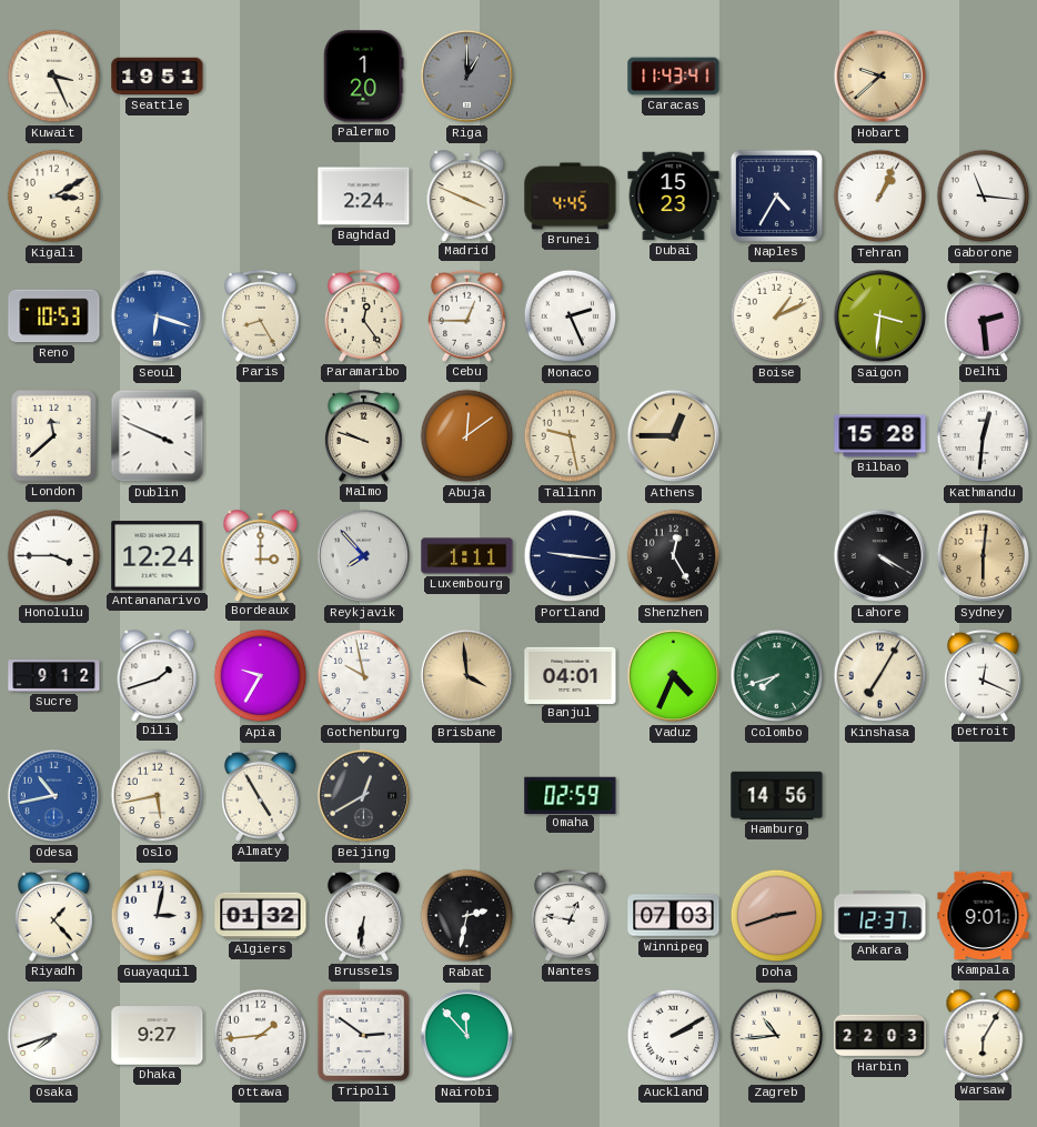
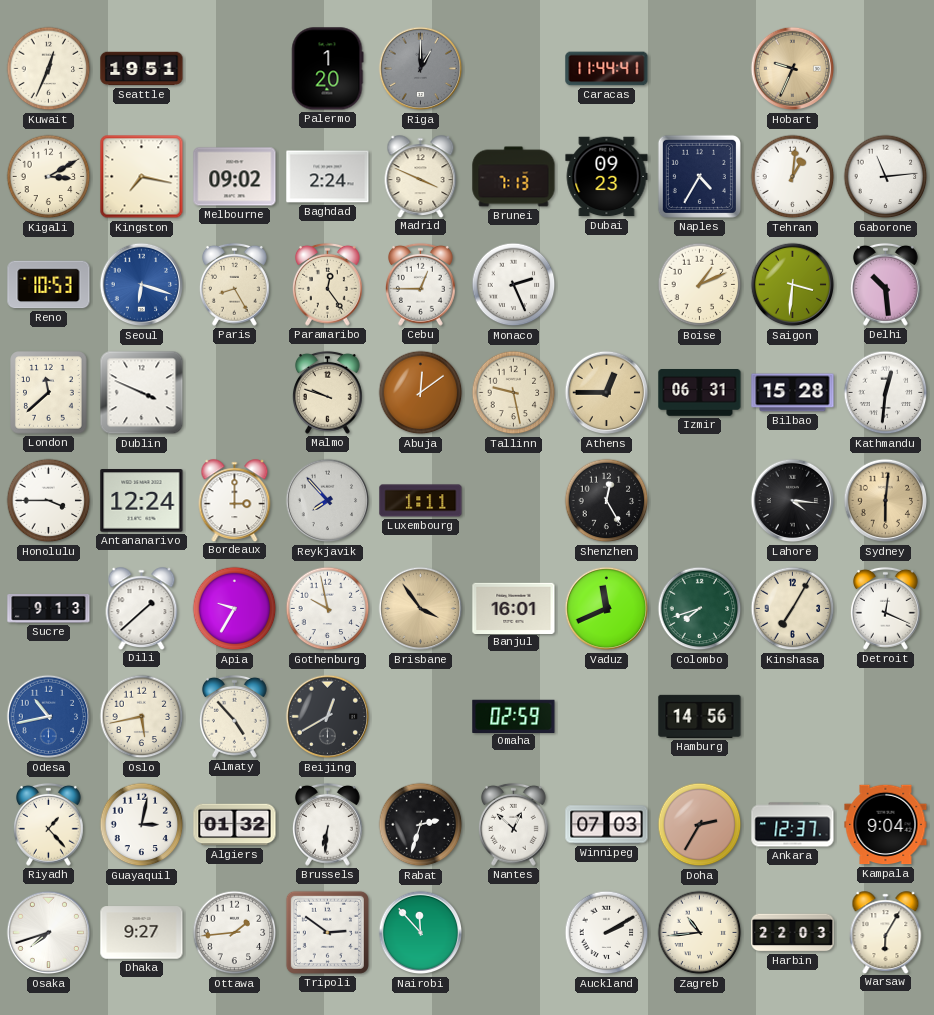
Kuwait: 3:26 -> 12:34 (49, 69)
Caracas: 11:43 -> 11:44 (607, 69)
Hobart: 9:38 -> 9:34 (793, 69)
Kingston: none -> 7:17 (142, 177)
Melbourne: none -> 09:02 (235, 177)
Brunei: 4:45 -> 7:13 (514, 177)
Dubai: 15:23 -> 09:23 (607, 177)
Tehran: 1:04 -> 1:01 (793, 177)
Gaborone: 11:16 -> 11:14 (886, 177)
Delhi: 2:29 -> 10:29 (885, 284)
Izmir: none -> 06:31 (700, 393)
Portland: 9:16 -> none (571, 556)
Lahore: 4:20 -> 4:16 (793, 501)
Sucre: 9:12 -> 9:13 (49, 609)
Dili: 1:42 -> 1:38 (142, 608)
Brisbane: 3:59 -> 3:54 (421, 609)
Banjul: 04:01 -> 16:01 (514, 608)
Vaduz: 4:34 -> 11:41 (607, 609)
Almaty: 4:55 -> 4:53 (234, 716)
Rabat: 2:32 -> 2:33 (421, 825)
Nantes: 12:47 -> 12:52 (513, 824)
Doha: 2:42 -> 2:35 (700, 825)
Kampala: 9:01 -> 9:04 (886, 825)
